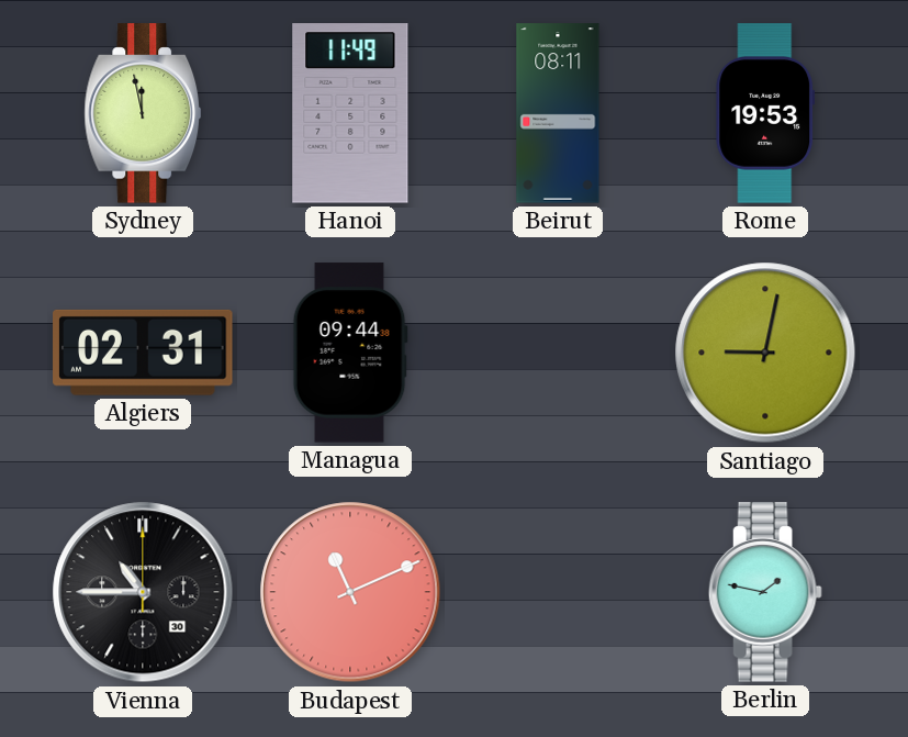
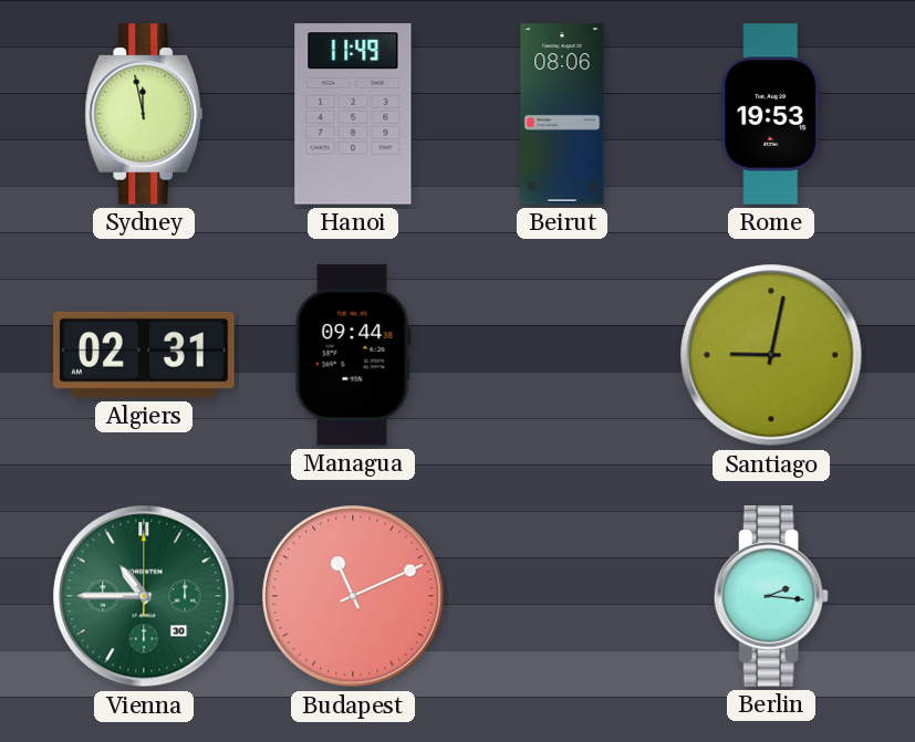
Beirut: 08:11 -> 08:06 (562, 114)
Vienna dial: black -> green (144, 596)
Berlin: 1:47 -> 2:16 (771, 596)
